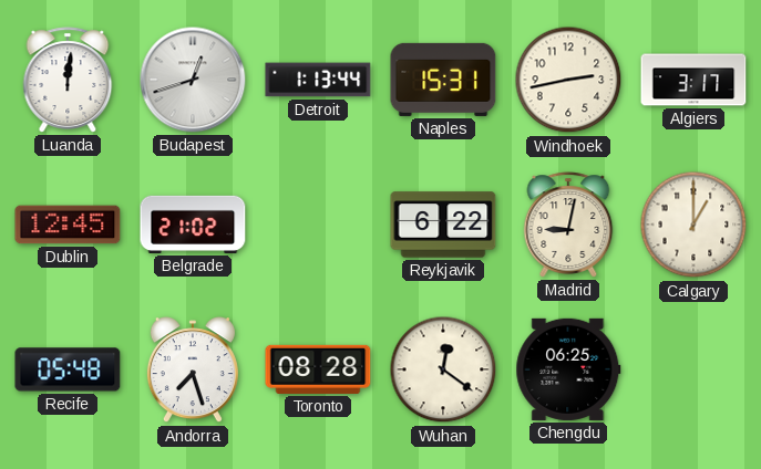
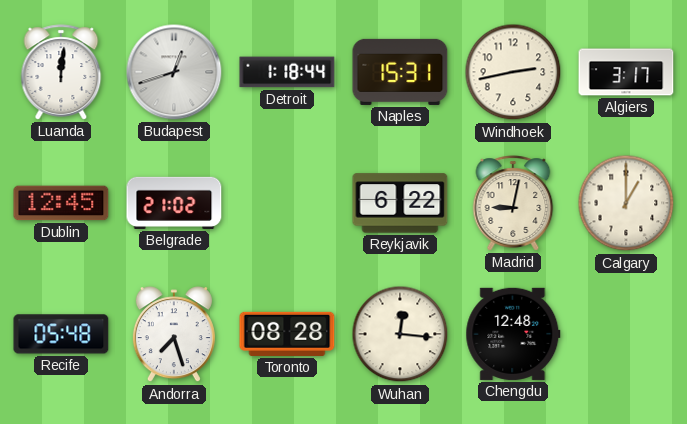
Detroit: 1:13 -> 1:18 (287, 72)
Wuhan: 12:21 -> 12:16 (400, 334)
Chengdu: 06:25 -> 12:48 (513, 334)
